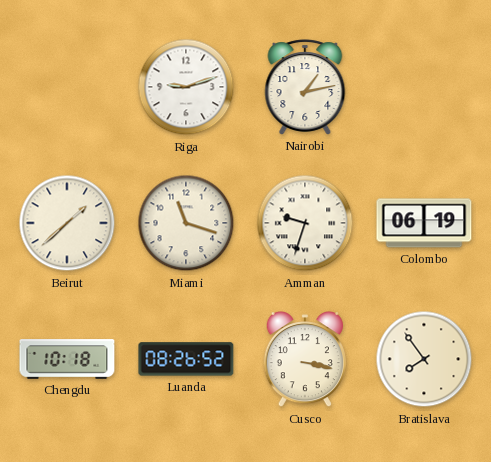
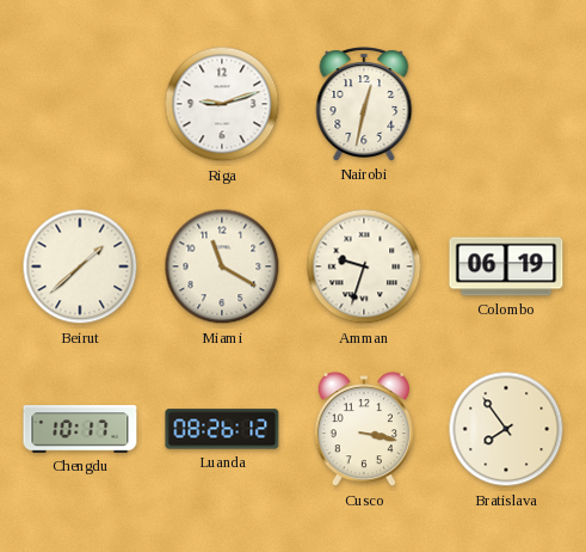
Nairobi: 1:13 -> 12:32 (364, 104)
Miami: 11:18 -> 11:20 (222, 266)
Chengdu: 10:18 -> 10:17 (80, 429)
Luanda: 08:26:52 -> 08:26:12 (222, 429)
